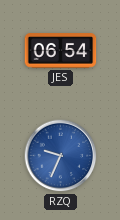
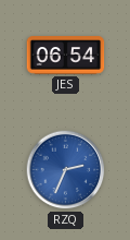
RZQ: 9:34 -> 2:34 (66, 170)
